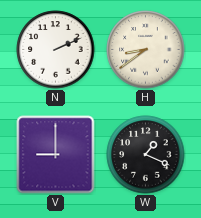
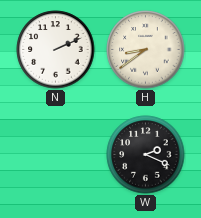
V: 9:00 -> none (56, 155)
W: 1:19 -> 2:19 (146, 155)
